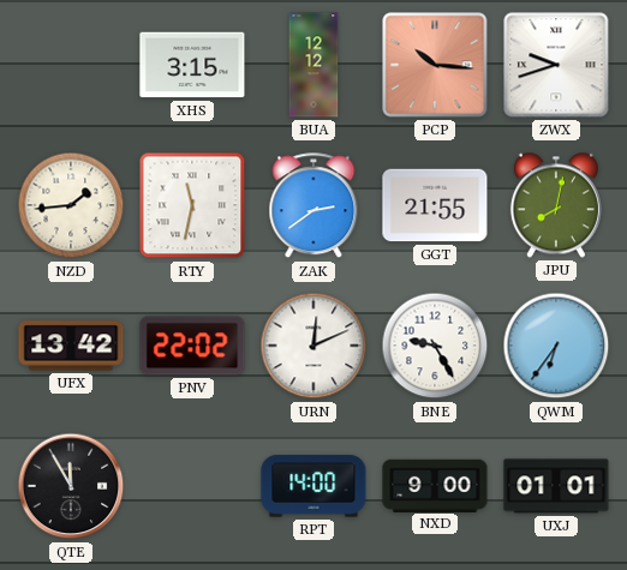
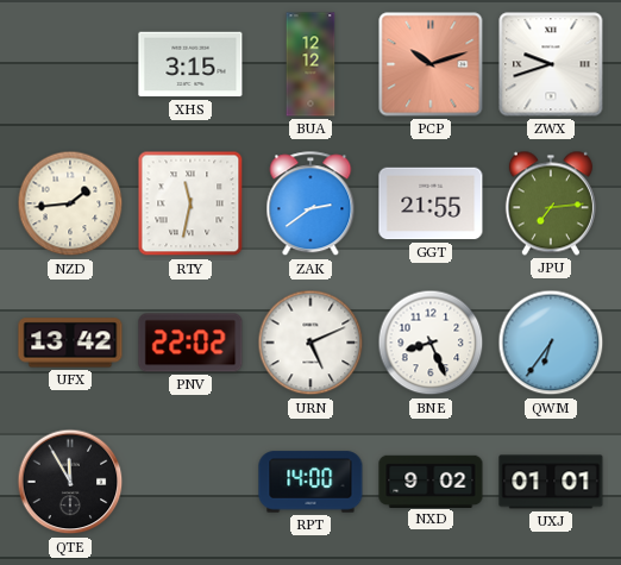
PCP: 10:16 -> 10:12 (431, 64)
JPU: 8:02 -> 7:14 (551, 203)
URN: 12:11 -> 5:11 (310, 343)
BNE: 9:25 -> 8:26 (431, 343)
NXD: 9:00 -> 9:02 (431, 481)
